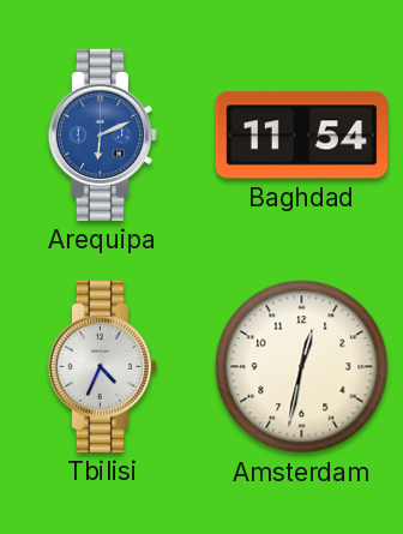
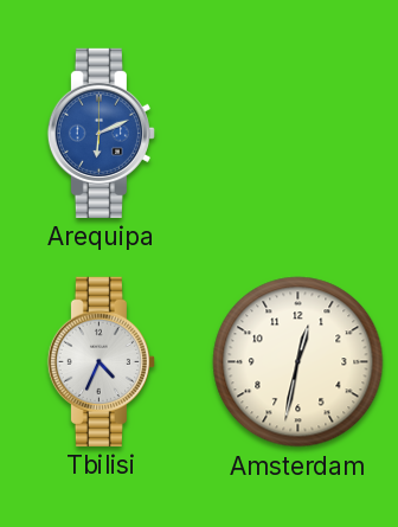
Baghdad: 11:54 -> none (301, 136)
